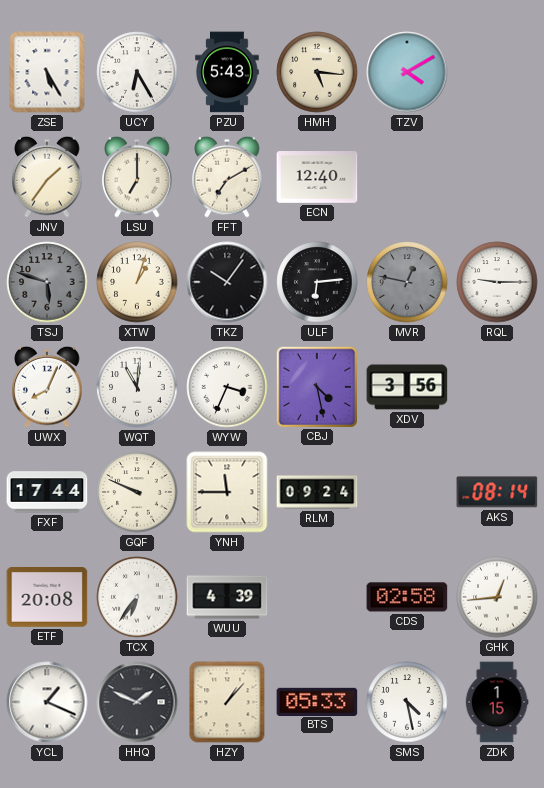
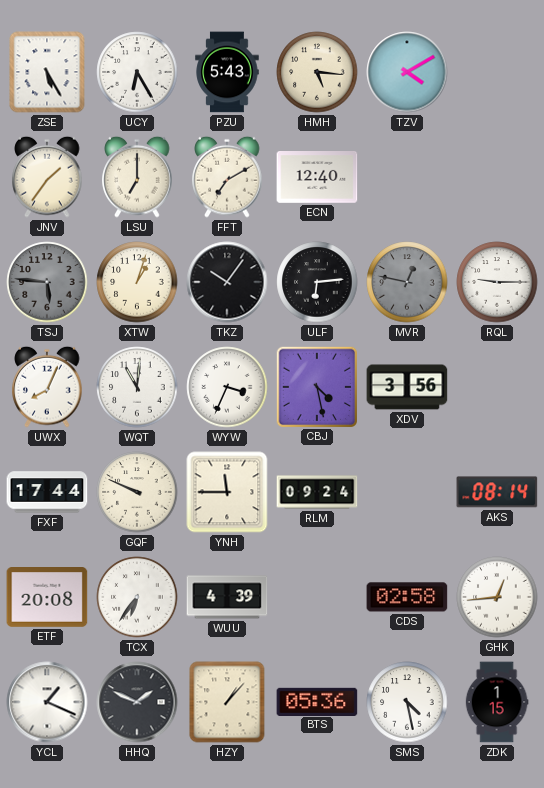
TSJ: 5:48 -> 5:46 (47, 282)
BTS: 05:33 -> 05:36 (317, 701)
